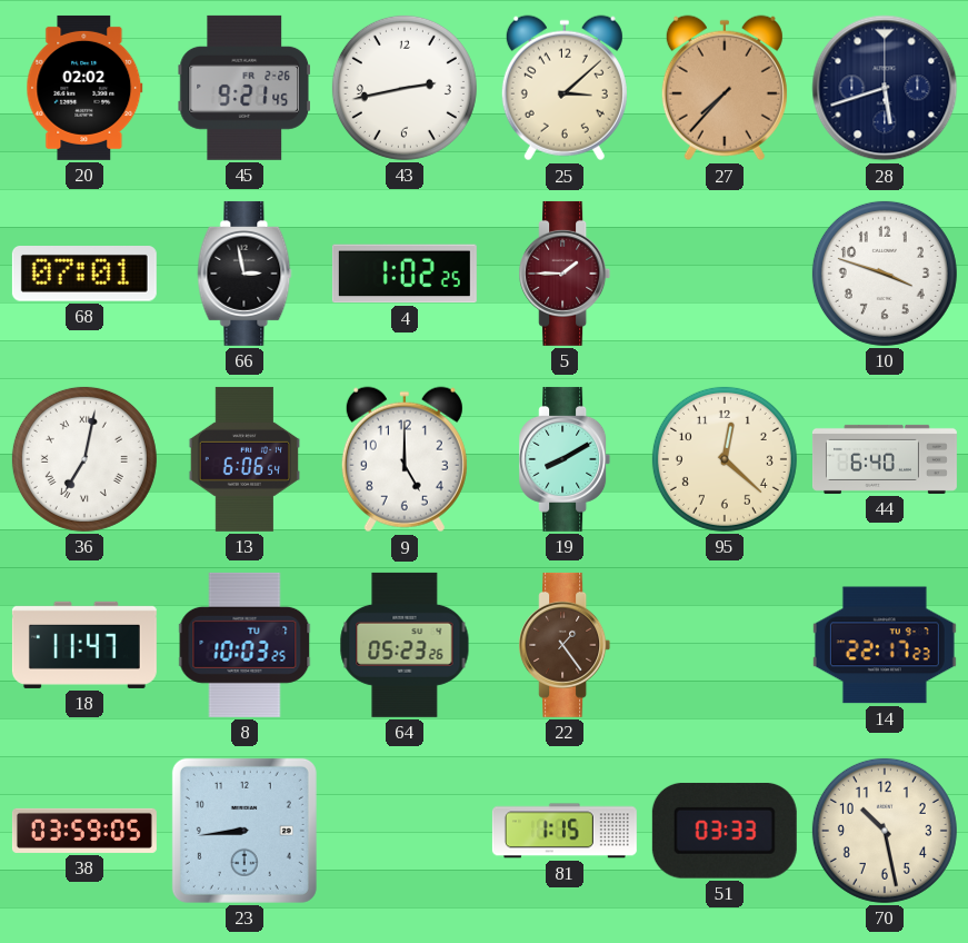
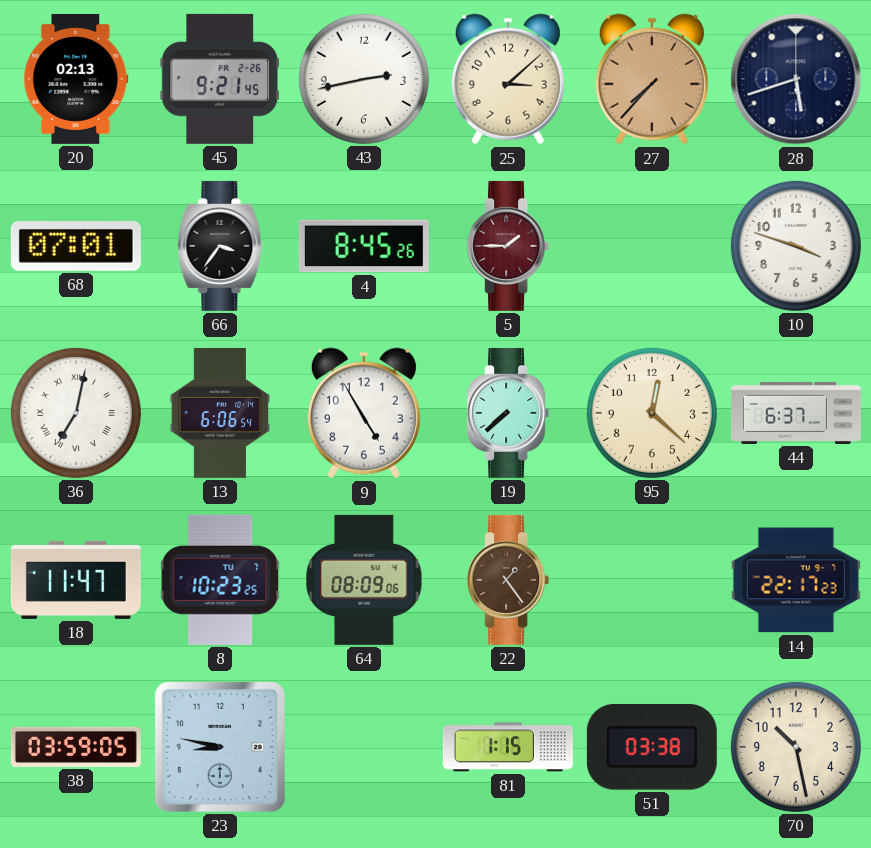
20: 02:02 -> 02:13 (76, 79)
66: 2:58 -> 3:36 (220, 246)
4: 1:02 -> 8:45 (364, 246)
9: 5:00 -> 4:55 (364, 413)
19: 8:10 -> 7:38 (508, 413)
44: 6:40 -> 6:37 (796, 413)
8: 10:03 -> 10:23 (220, 580)
64: 05:23 -> 08:09 (364, 580)
23: 8:44 -> 8:47 (220, 747)
51: 03:33 -> 03:38 (652, 747)
